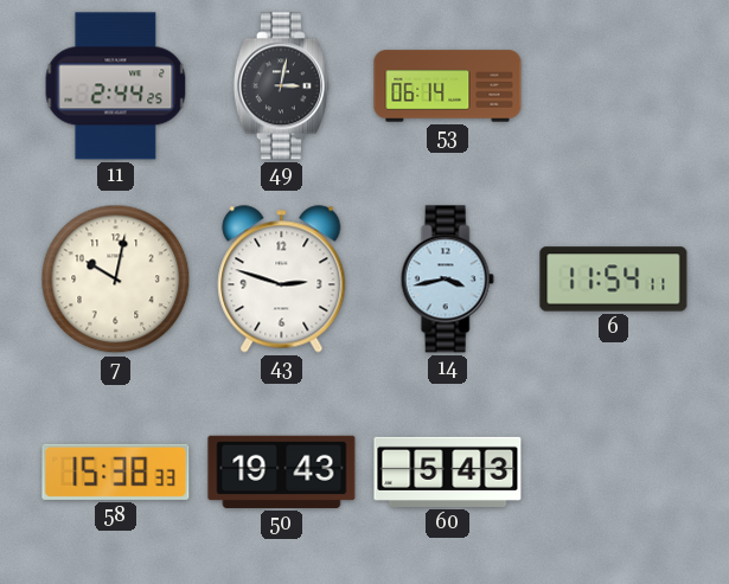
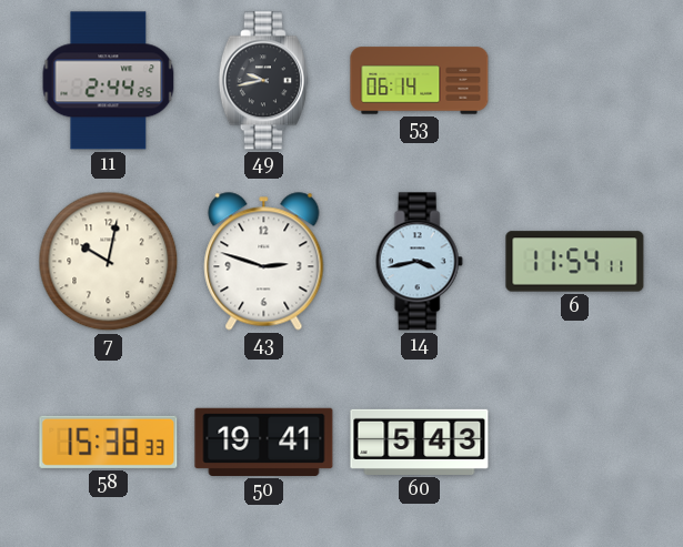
49: 3:02 -> 9:43 (263, 81)
50: 19:43 -> 19:41 (264, 442)
